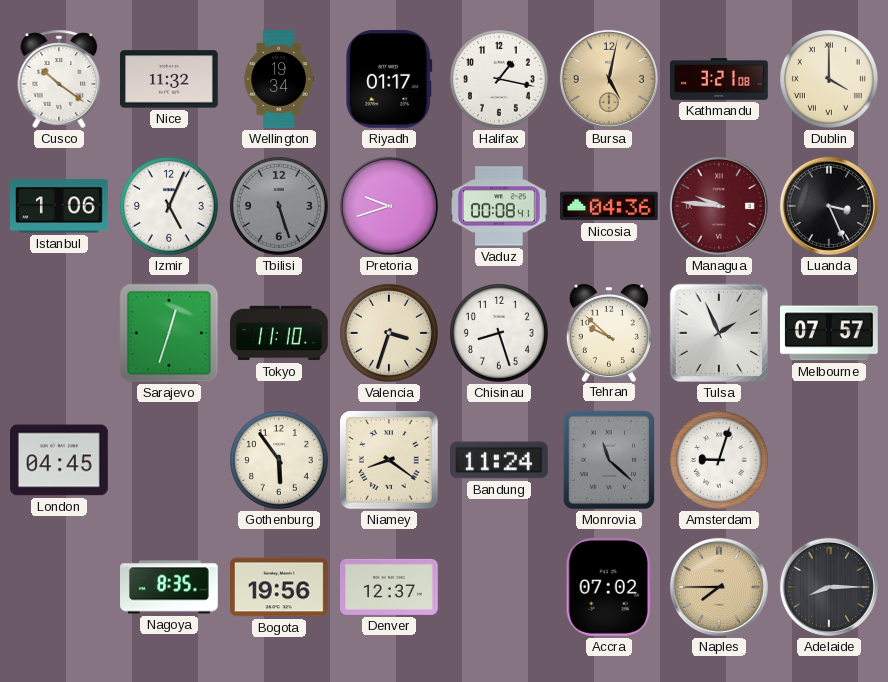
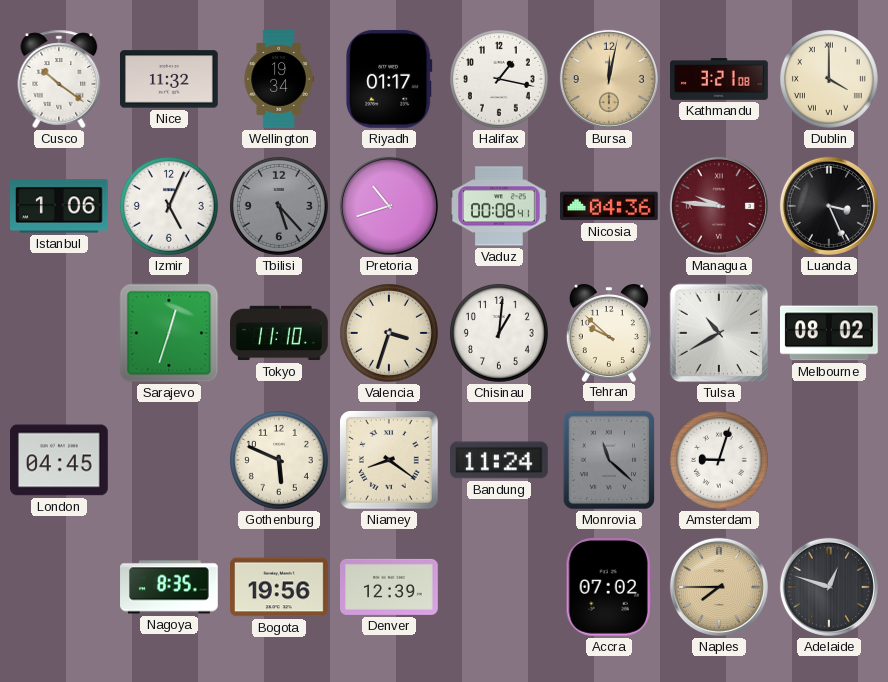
Bursa: 5:02 -> 12:02 (609, 79)
Tbilisi: 5:27 -> 5:23 (279, 206)
Pretoria: 9:42 -> 10:42 (389, 206)
Chisinau: 8:27 -> 1:01 (499, 333)
Tulsa: 1:56 -> 10:40 (719, 333)
Melbourne: 07:57 -> 08:02 (830, 333)
Gothenburg: 5:54 -> 5:49 (279, 460)
Denver: 12:37 -> 12:39 (390, 587)
Adelaide: 8:15 -> 12:48 (829, 587)
